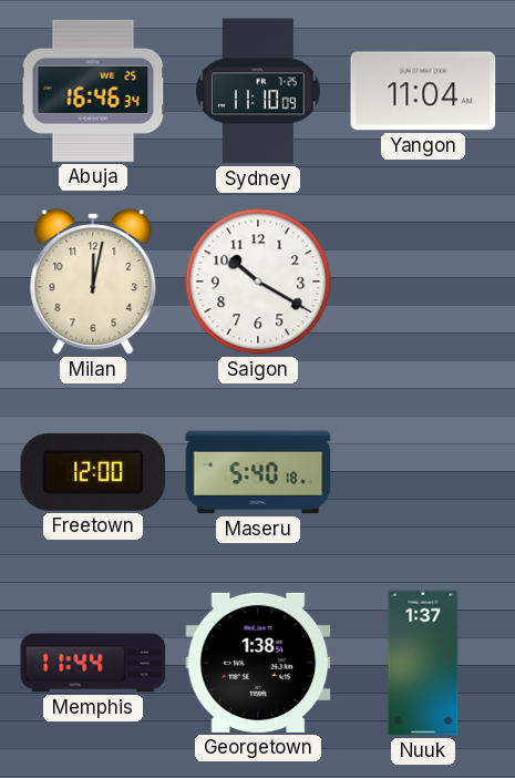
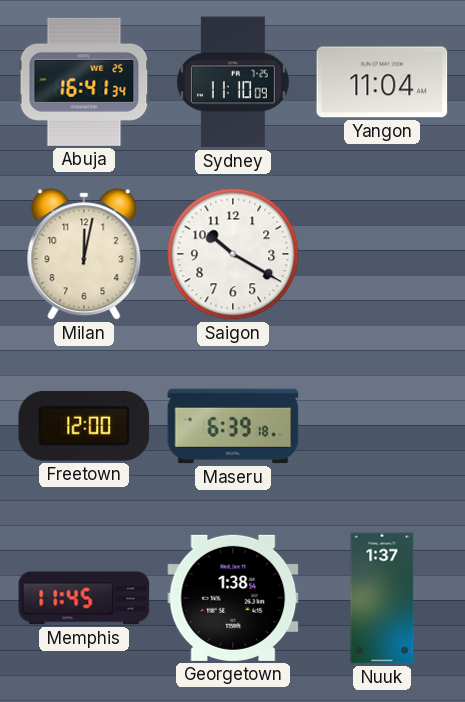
Abuja: 16:46 -> 16:41 (84, 82)
Maseru: 5:40 -> 6:39 (233, 426)
Memphis: 11:44 -> 11:45 (84, 598)
